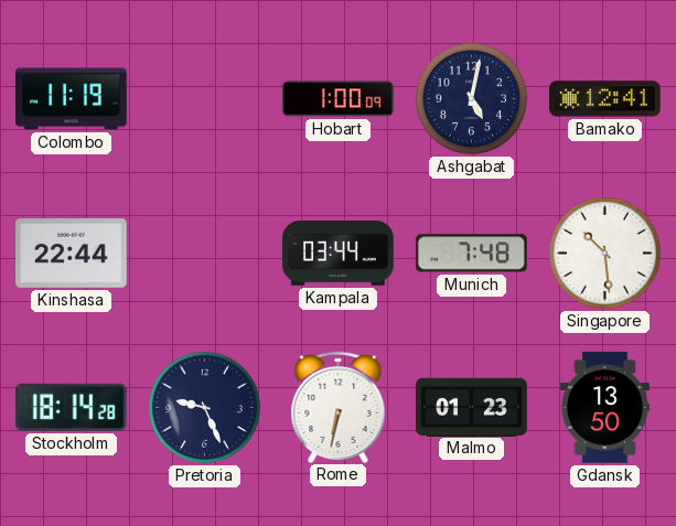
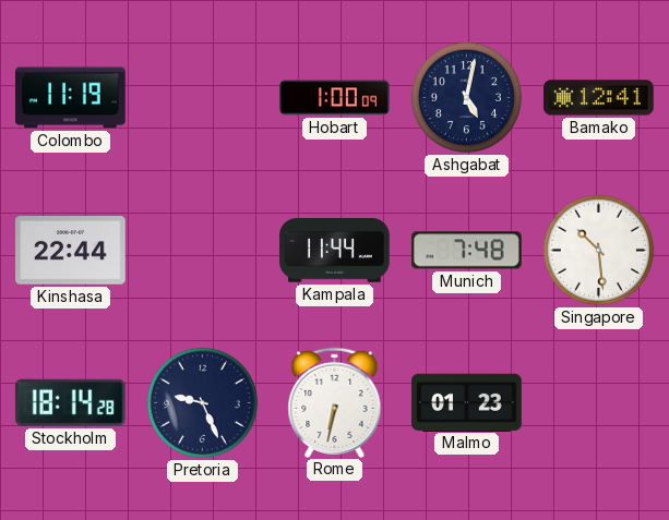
Kampala: 03:44 -> 11:44 (335, 251)
Gdansk: 13:50 -> none (604, 408)
